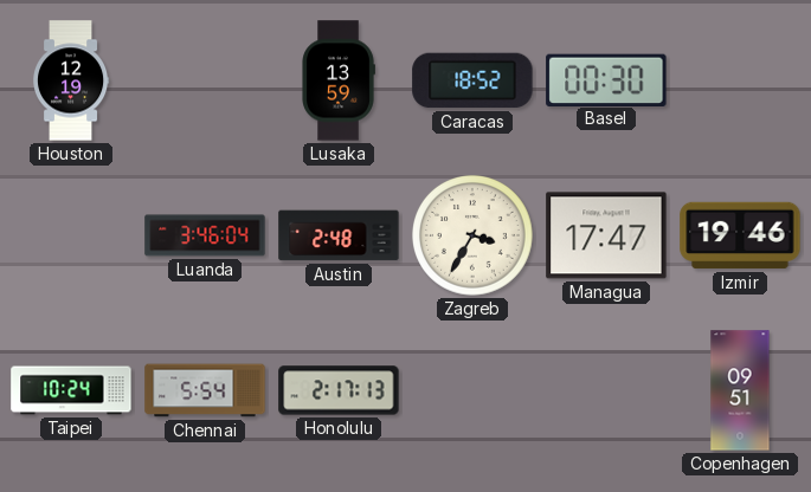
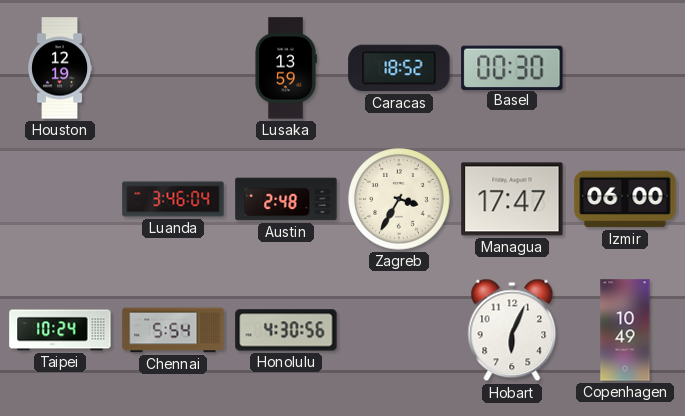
Izmir: 19:46 -> 06:00 (625, 199)
Honolulu: 2:17 -> 4:30 (286, 330)
Hobart: none -> 6:04 (512, 330)
Copenhagen: 09:51 -> 10:49 (625, 330)
